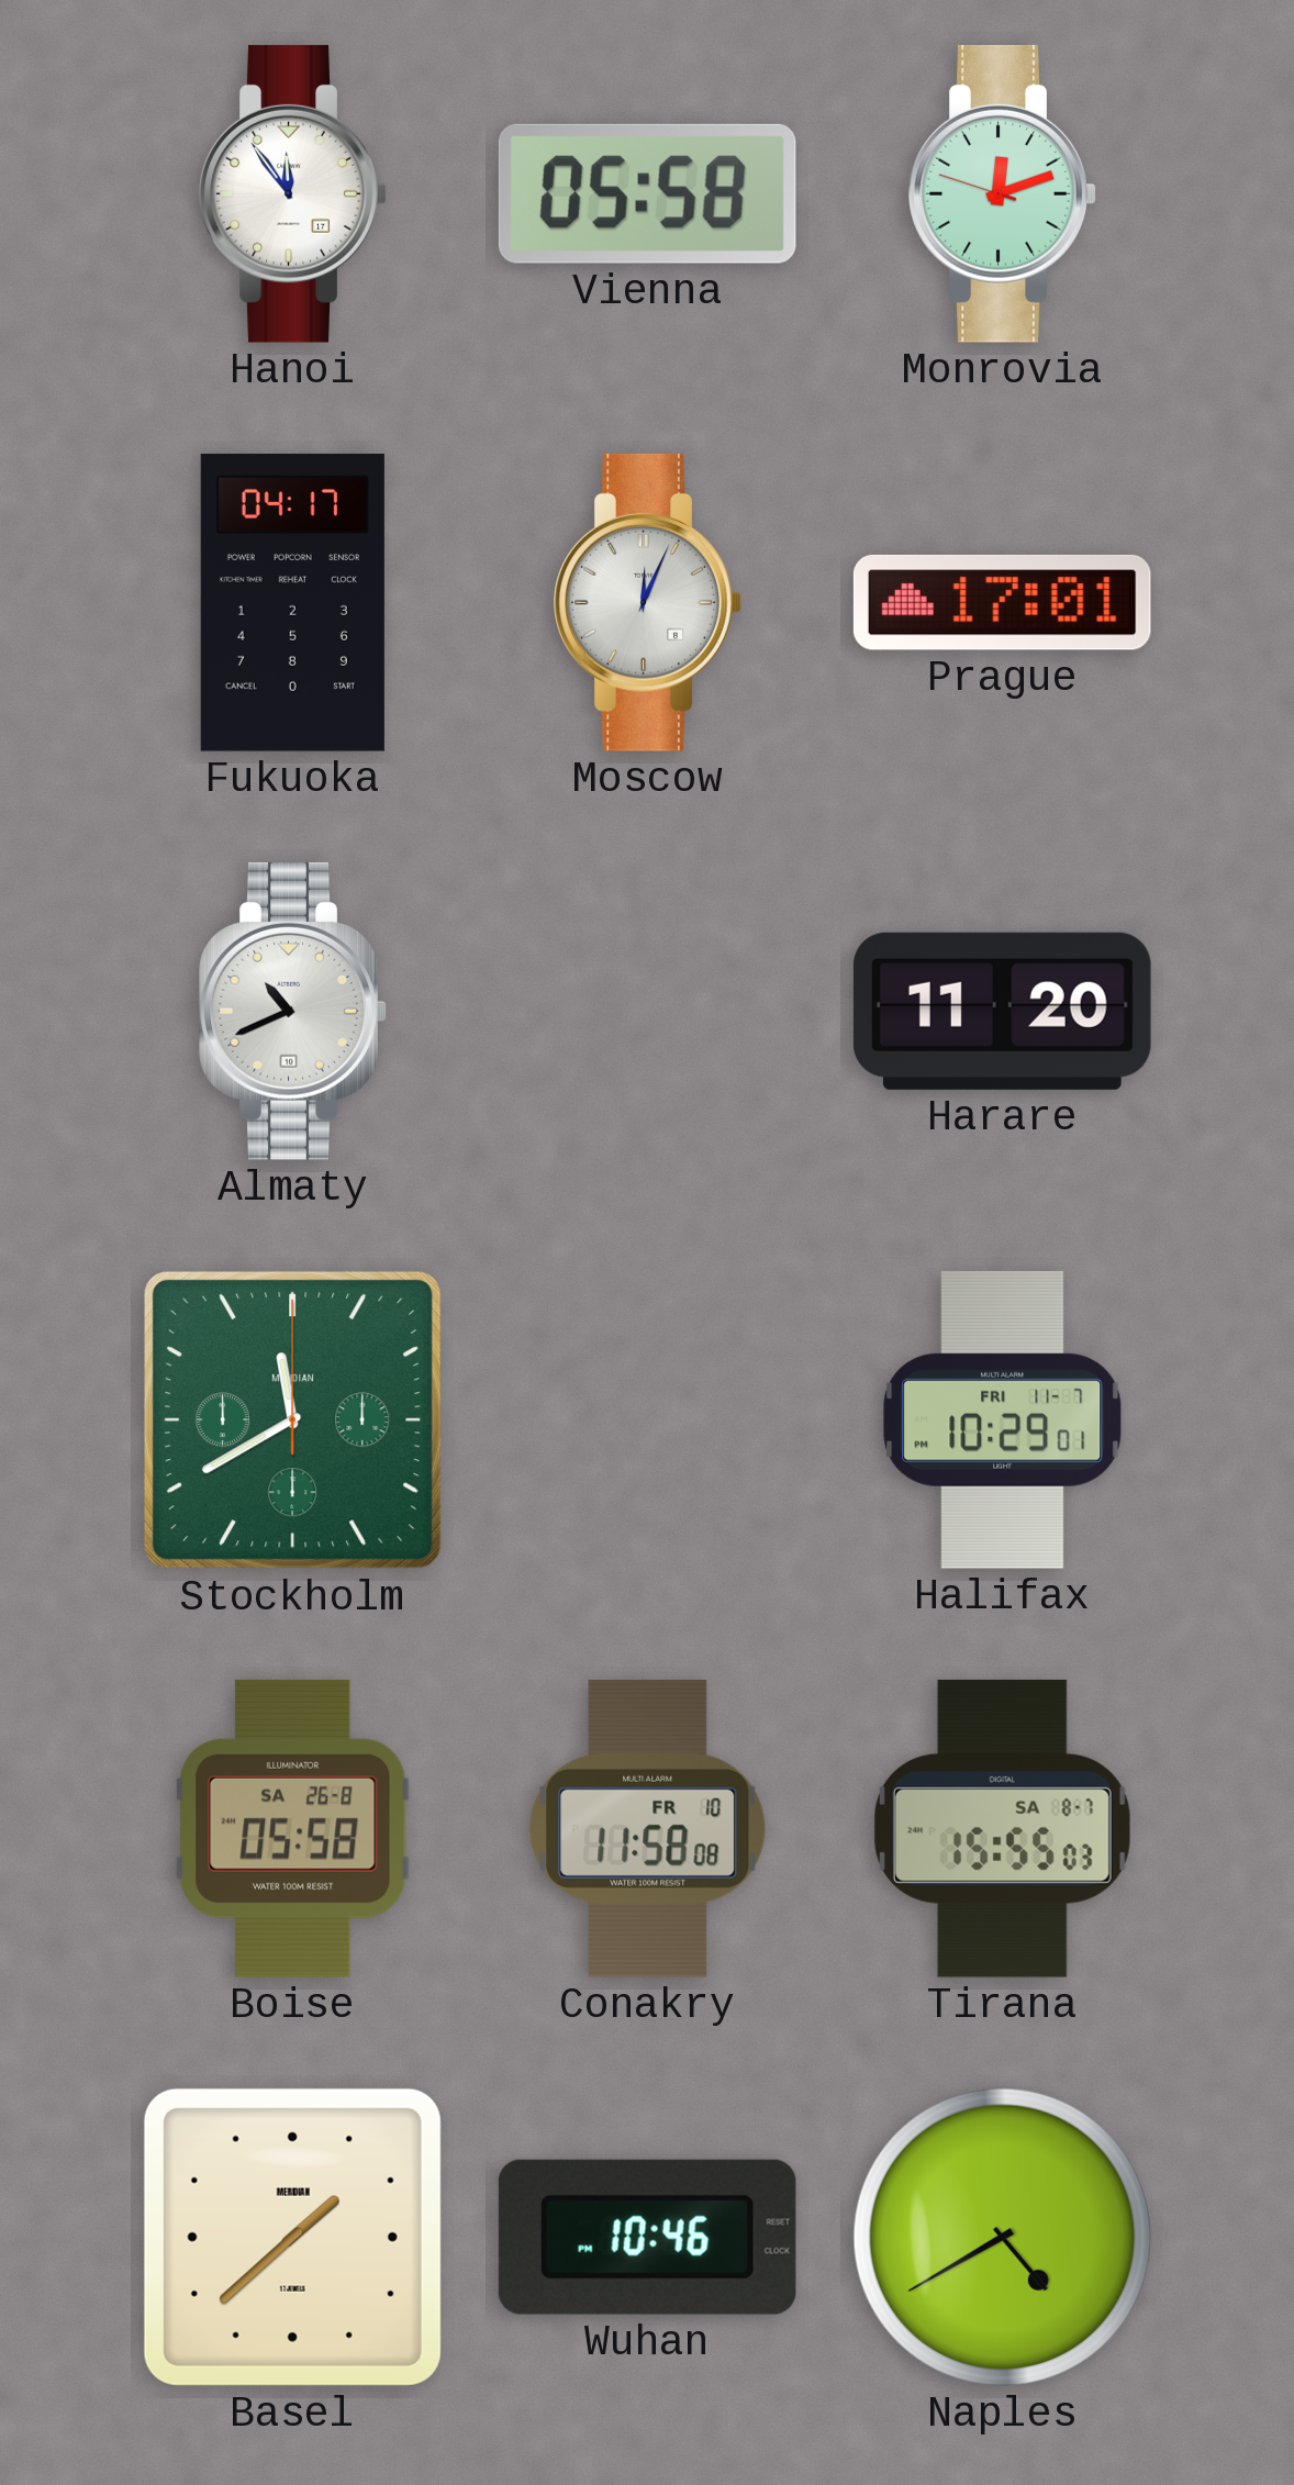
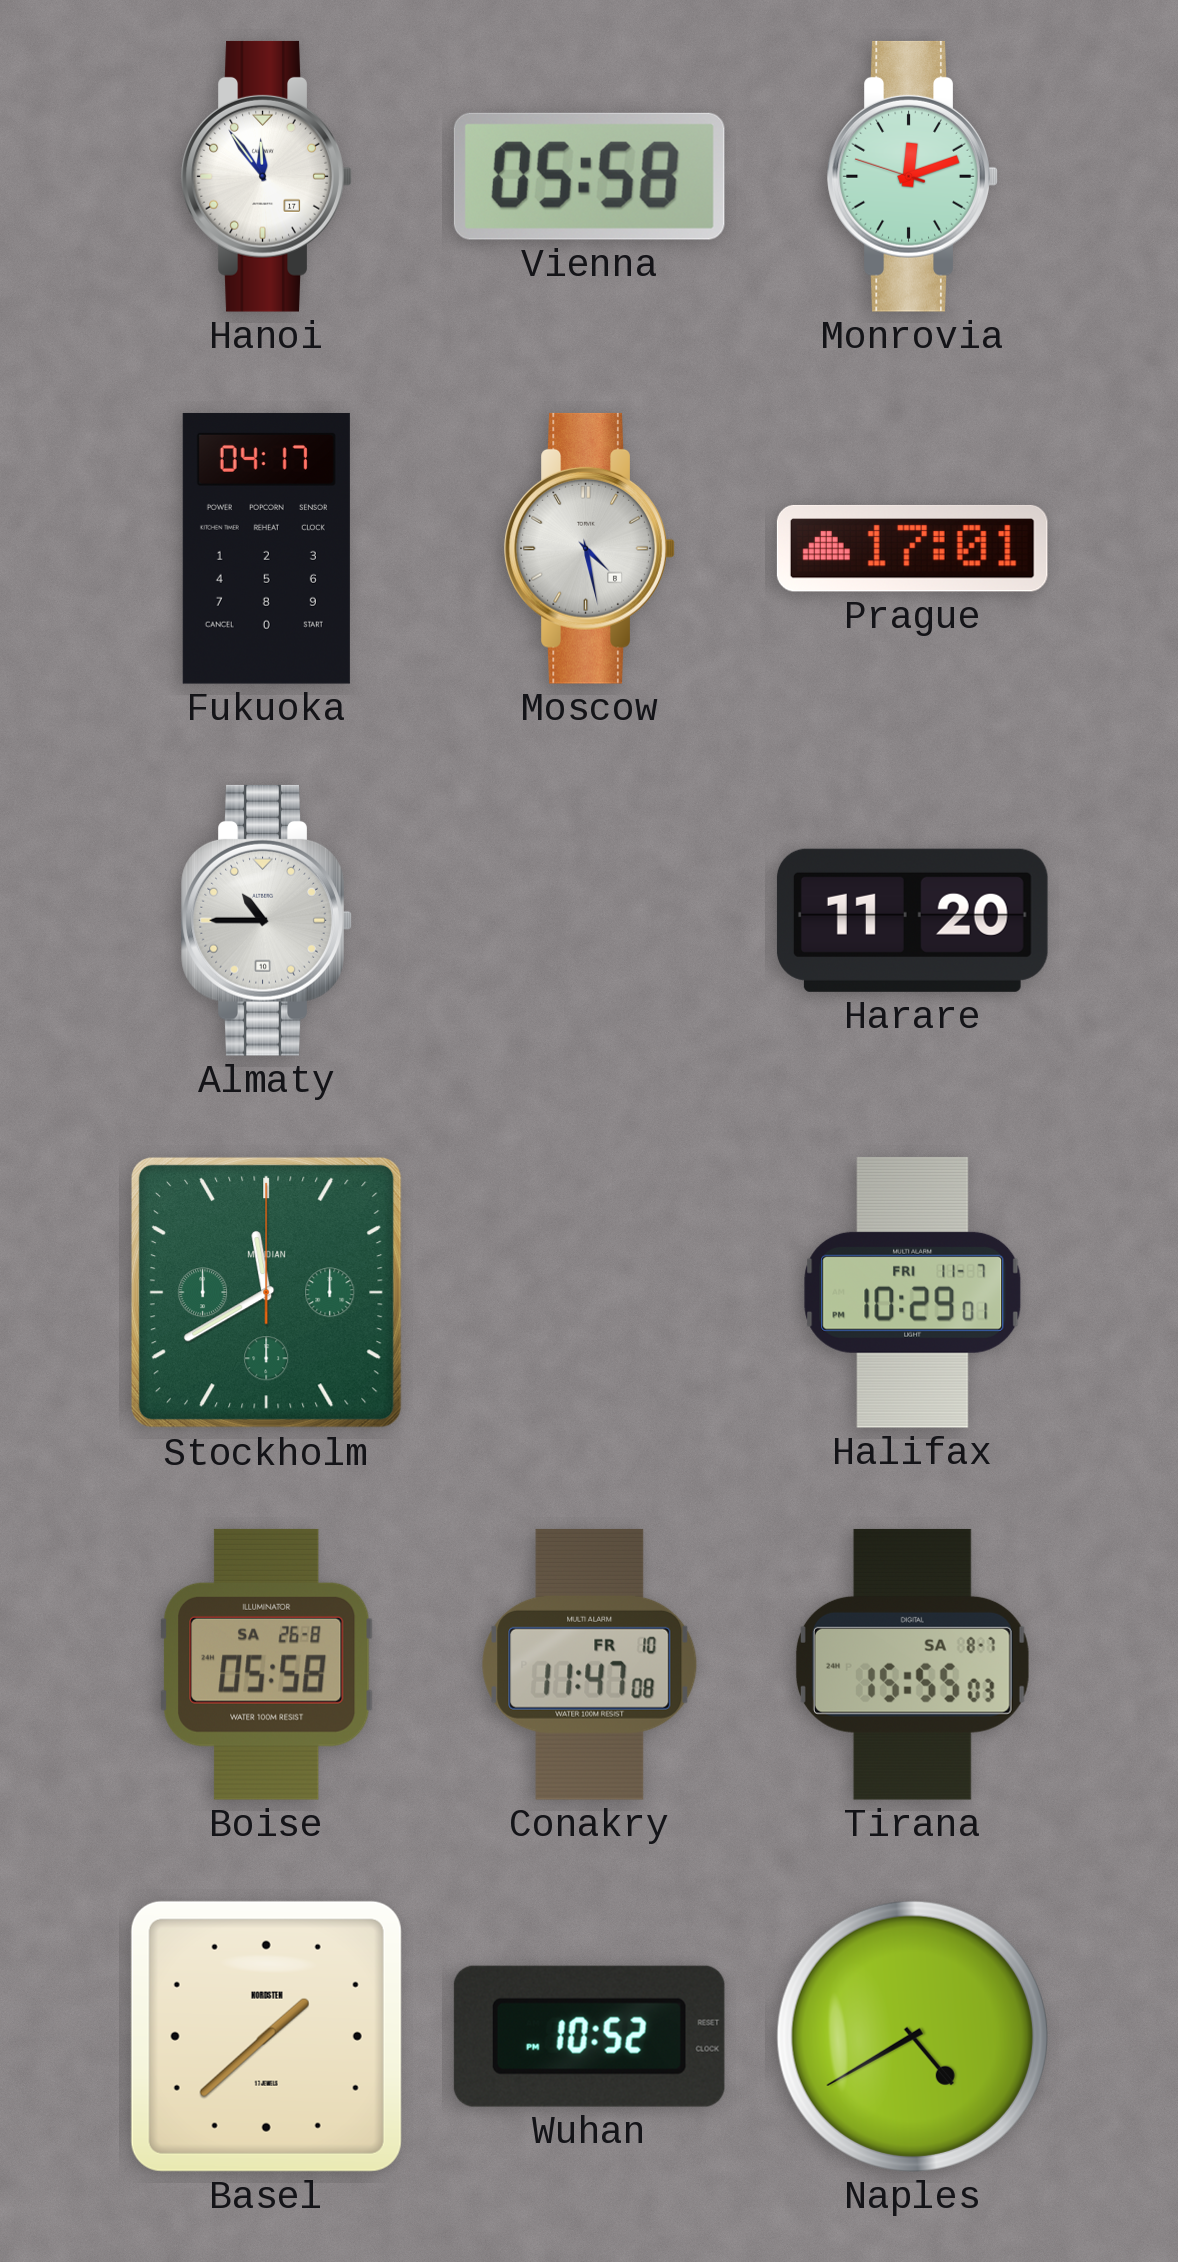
Moscow: 12:04 -> 4:28 (589, 548)
Almaty: 10:41 -> 10:45 (266, 920)
Conakry: 11:58 -> 11:47 (590, 1664)
Basel brand: MERIDIAN -> NORDSTEN (266, 2036)
Wuhan: 10:46 -> 10:52 (589, 2036)
